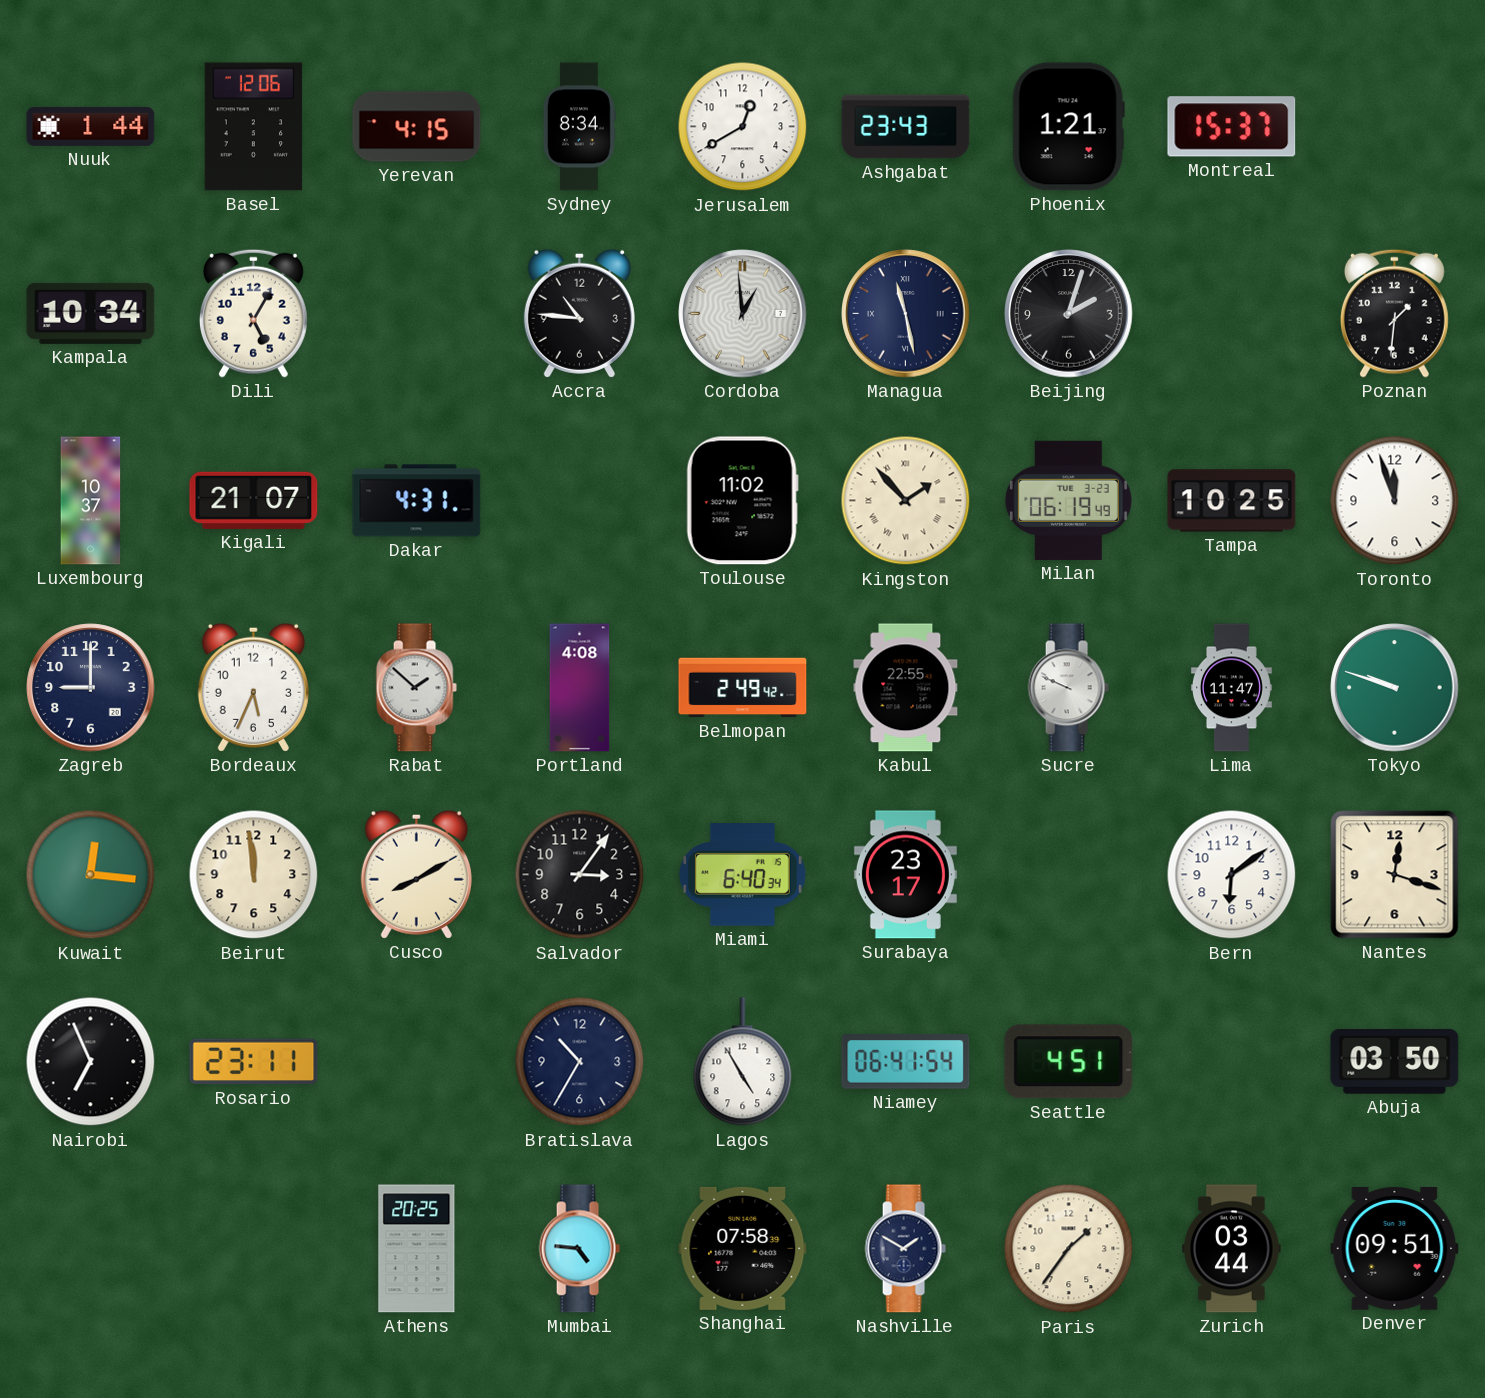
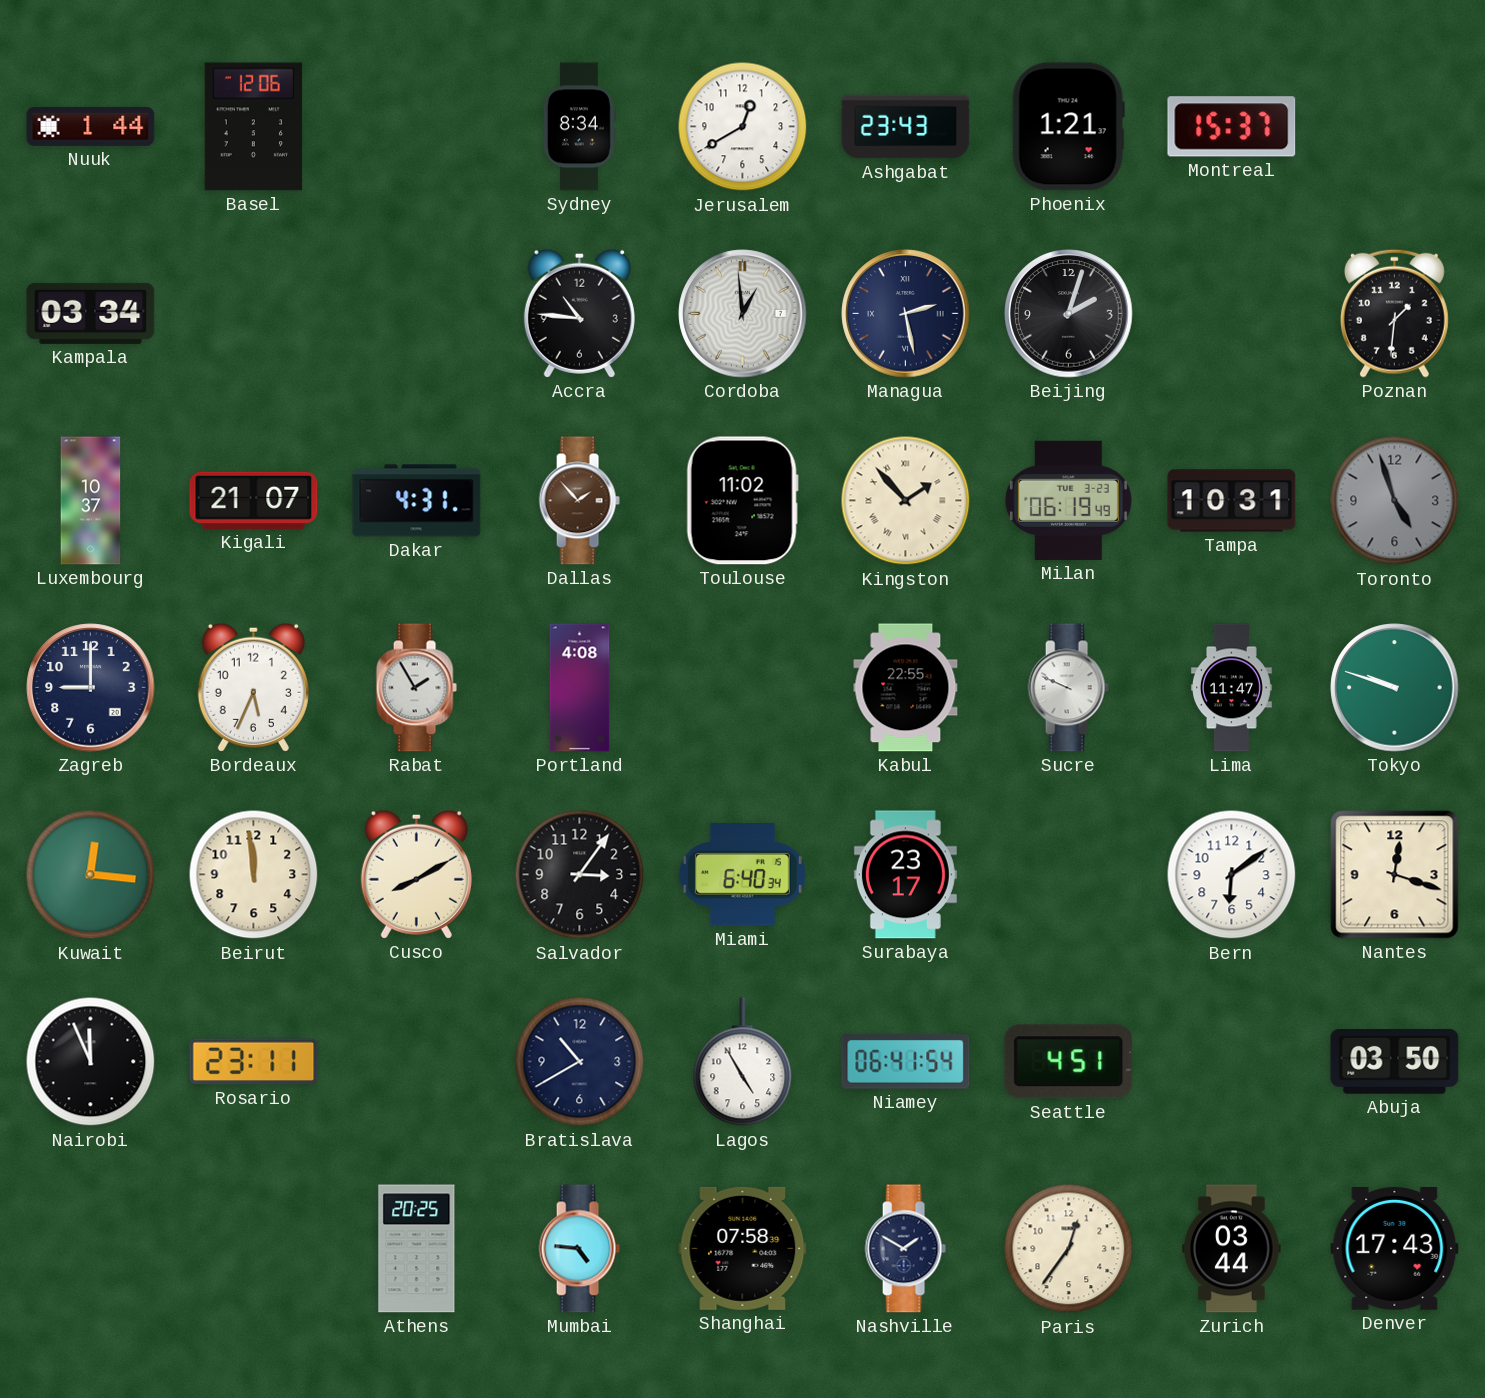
Yerevan: 4:15 -> none (417, 127)
Kampala: 10:34 -> 03:34 (91, 313)
Dili: 5:05 -> none (253, 313)
Managua: 11:28 -> 2:28 (906, 314)
Dallas: none -> 1:53 (579, 501)
Tampa: 10:25 -> 10:31 (1232, 501)
Toronto: 11:57 -> 4:57 (1395, 501)
Toronto dial: white -> grey (1395, 501)
Rabat: 1:52 -> 1:55 (416, 688)
Belmopan: 2:49 -> none (743, 688)
Nairobi: 6:56 -> 11:56 (91, 1062)
Bratislava: 10:35 -> 10:40 (580, 1062)
Paris: 1:36 -> 12:36 (1069, 1249)
Denver: 09:51 -> 17:43 (1395, 1249)
